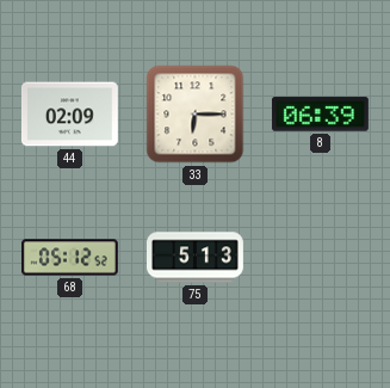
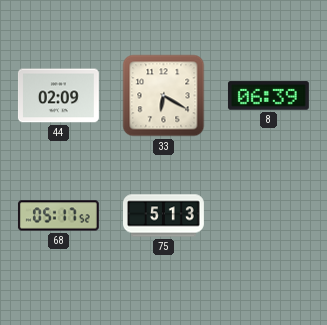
33: 6:15 -> 6:20 (164, 96)
68: 05:12 -> 05:17 (58, 216)
